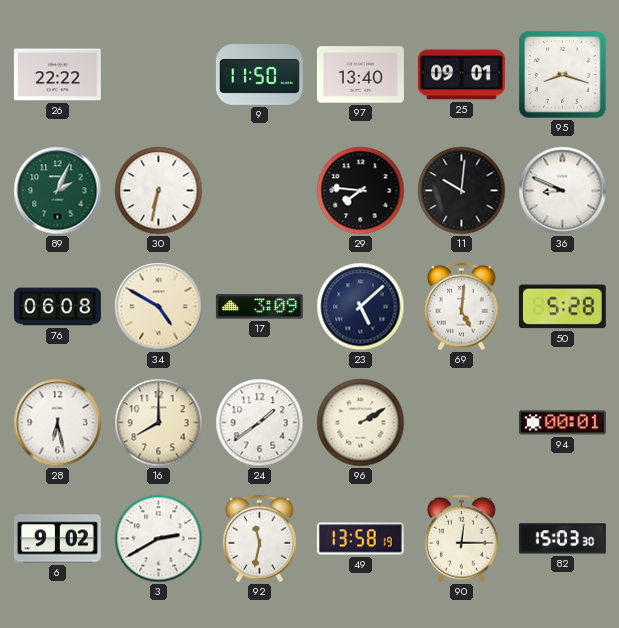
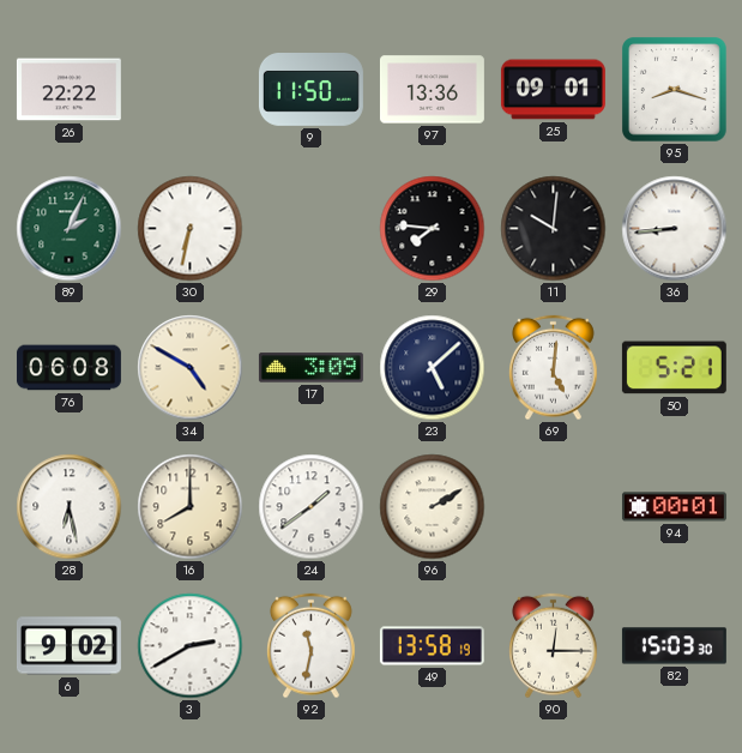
97: 13:40 -> 13:36 (432, 90)
36: 8:49 -> 8:44 (675, 229)
50: 5:28 -> 5:21 (674, 368)
